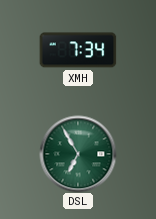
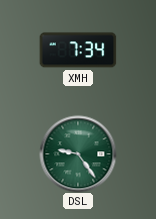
DSL: 6:55 -> 9:24 (78, 154)
